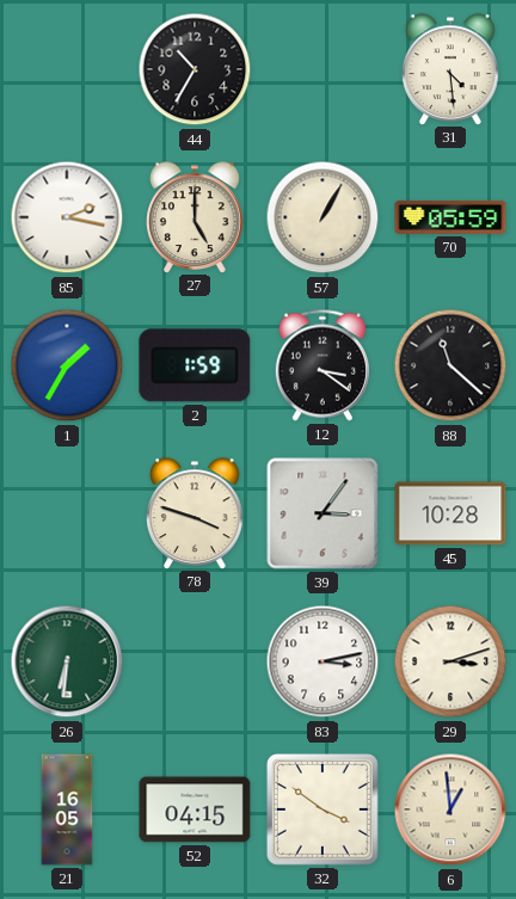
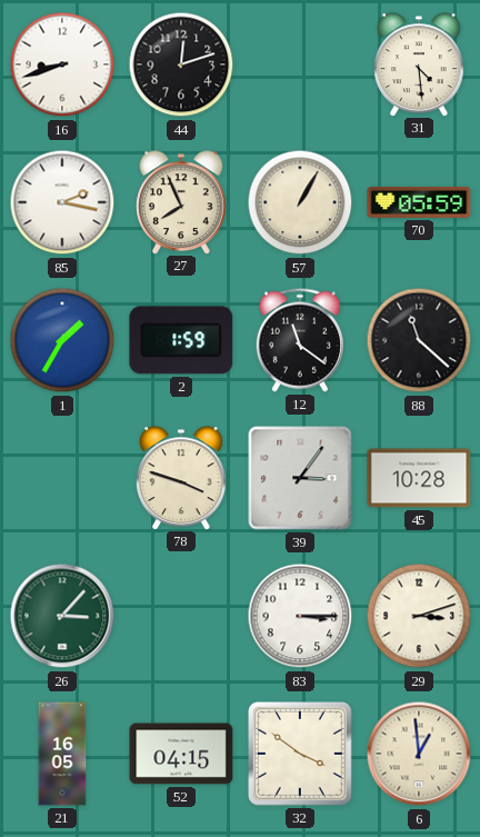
16: none -> 8:42 (62, 64)
44: 10:35 -> 12:12 (181, 64)
27: 5:00 -> 7:56 (181, 202)
12: 3:21 -> 11:21 (300, 340)
26: 6:31 -> 3:07 (62, 616)
83: 3:13 -> 3:15 (300, 616)
